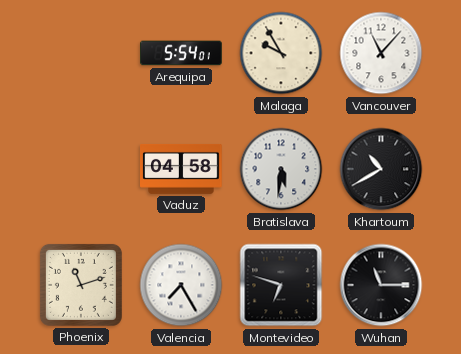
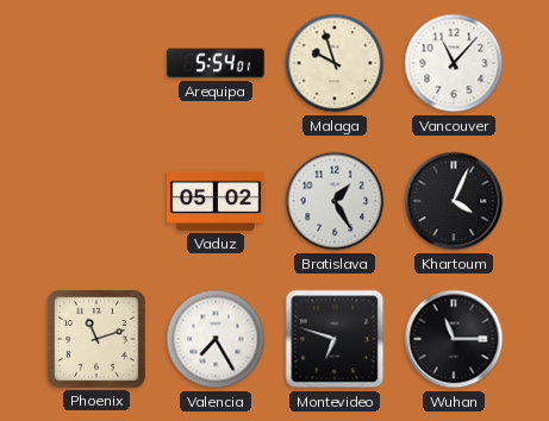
Malaga: 9:55 -> 9:57 (335, 63)
Vaduz: 04:58 -> 05:02 (216, 201)
Bratislava: 5:31 -> 1:25 (335, 201)
Khartoum: 10:40 -> 4:04 (454, 201)
